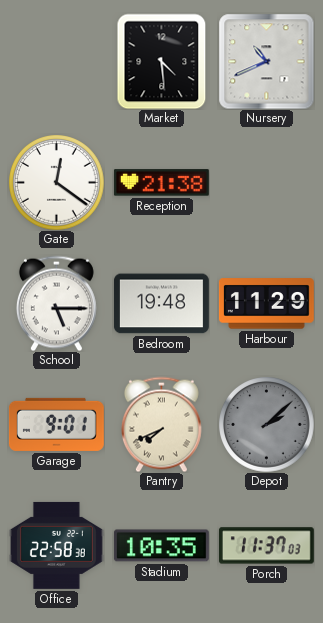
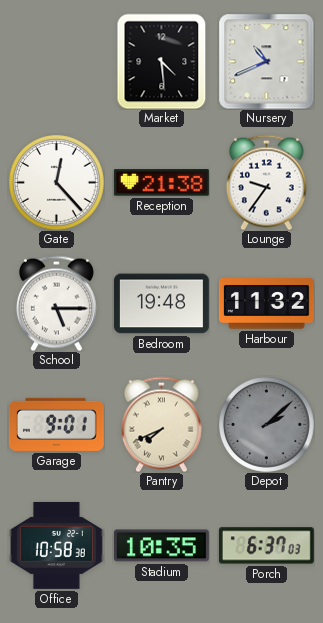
Gate: 12:21 -> 12:23 (57, 183)
Lounge: none -> 9:36 (266, 182)
Harbour: 11:29 -> 11:32 (266, 304)
Office: 22:58 -> 10:58 (56, 545)
Porch: 11:37 -> 6:37 (266, 546)
